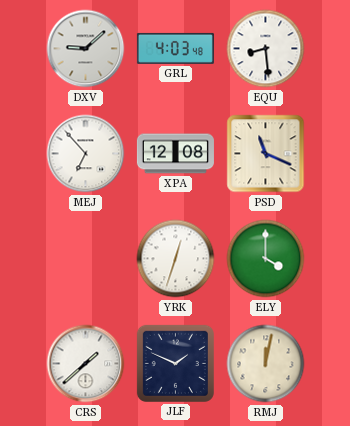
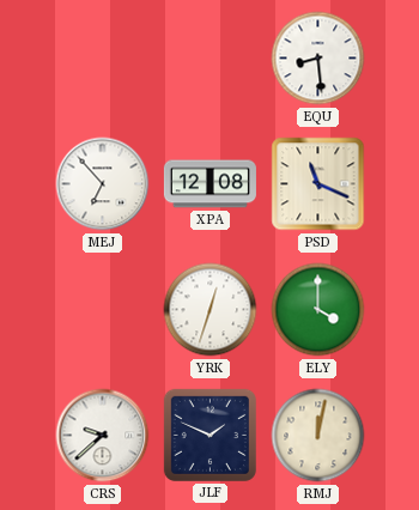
DXV: 9:08 -> none (86, 49)
GRL: 4:03 -> none (175, 48)
CRS: 1:38 -> 9:38 (103, 436)
